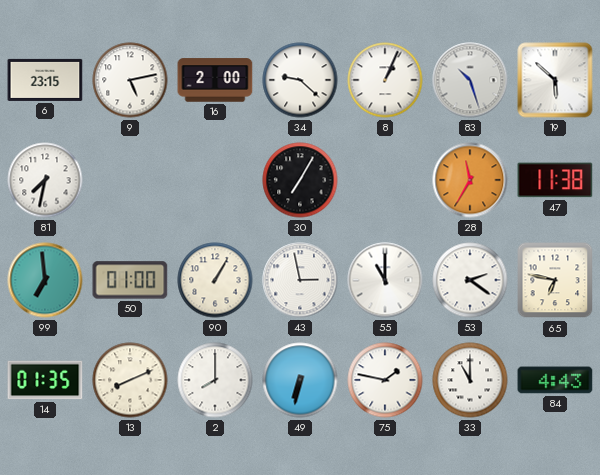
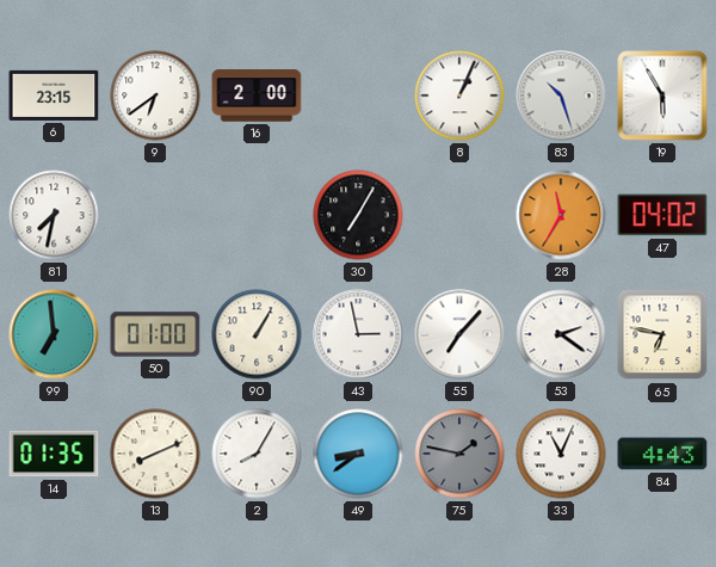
9: 5:13 -> 6:39 (155, 95)
34: 9:22 -> none (300, 80)
19: 5:52 -> 5:55 (662, 95)
47: 11:38 -> 04:02 (662, 215)
55: 11:00 -> 7:07 (459, 334)
2: 8:00 -> 8:05 (257, 454)
49: 6:32 -> 8:39 (358, 454)
75 dial: white -> grey (459, 454)
33: 11:00 -> 11:04 (561, 454)
